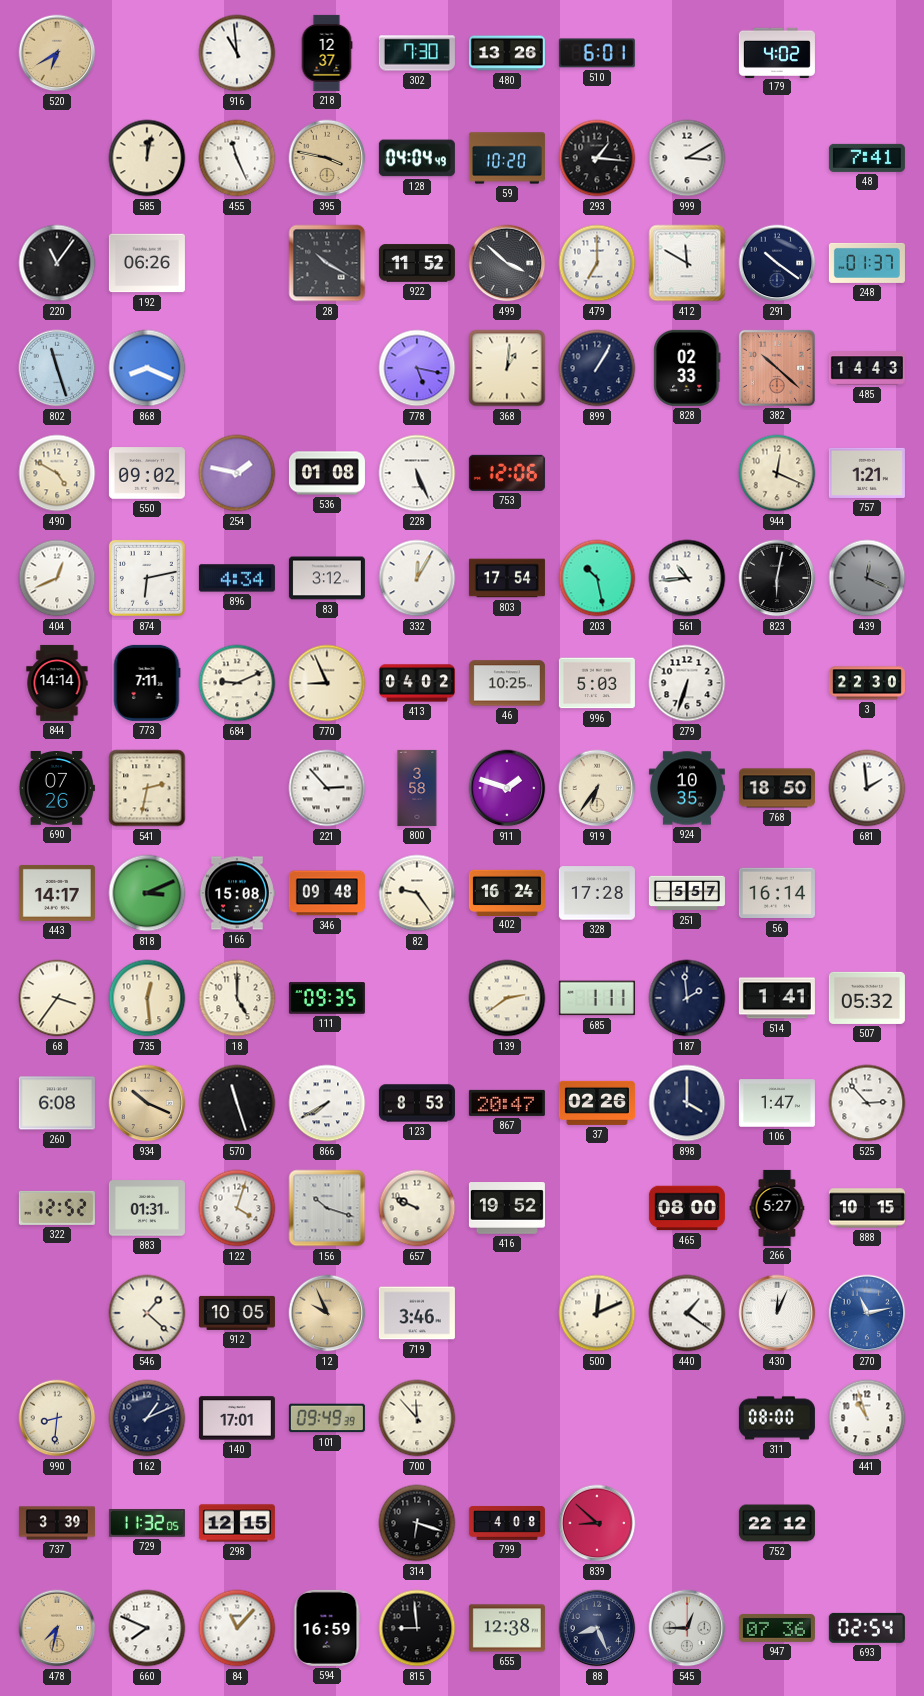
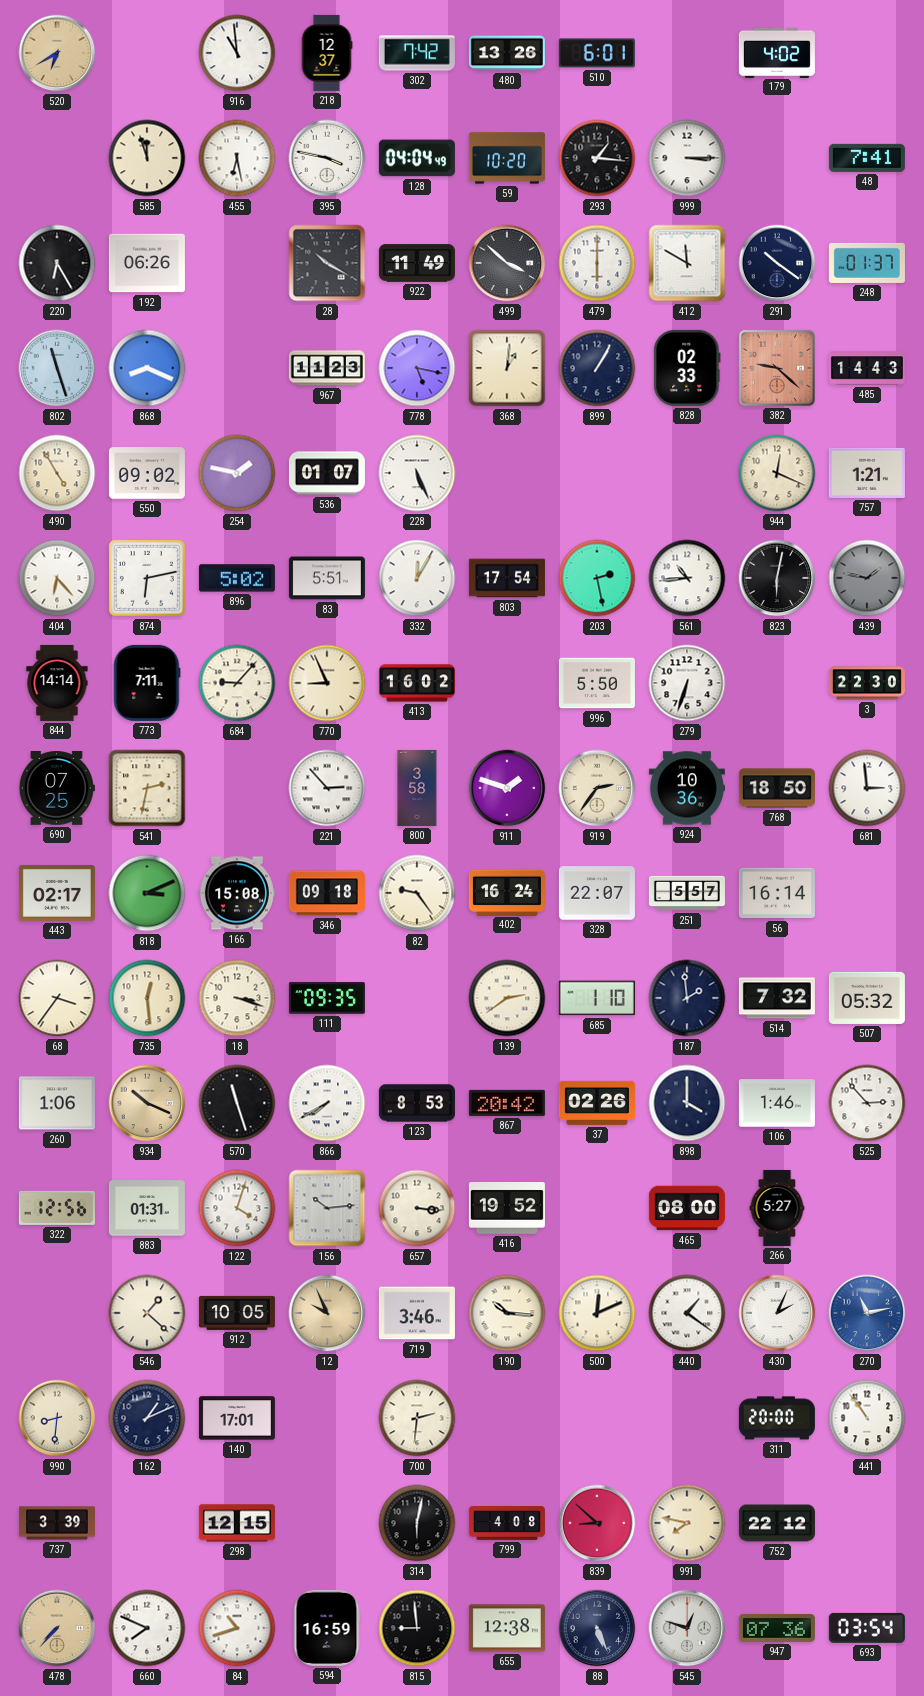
302: 7:30 -> 7:42 (417, 53)
585: 12:02 -> 11:57 (147, 158)
455: 11:26 -> 6:28 (237, 158)
395 dial: champagne -> white (327, 158)
999: 3:10 -> 3:15 (687, 158)
220: 11:06 -> 6:25 (57, 263)
922: 11:52 -> 11:49 (417, 263)
479: 7:00 -> 6:00 (597, 263)
967: none -> 11:23 (327, 368)
382: 10:22 -> 9:22 (777, 368)
490: 4:50 -> 4:55 (57, 473)
536: 01:08 -> 01:07 (327, 473)
753: 12:06 -> none (507, 473)
404: 12:41 -> 6:23 (57, 578)
896: 4:34 -> 5:02 (237, 578)
83: 3:12 -> 5:51 (327, 578)
203: 10:28 -> 2:28 (597, 578)
439: 12:19 -> 1:47 (867, 578)
684: 9:11 -> 9:07 (237, 683)
413: 04:02 -> 16:02 (417, 683)
46: 10:25 -> none (507, 683)
996: 5:03 -> 5:50 (597, 683)
690: 07:26 -> 07:25 (57, 788)
919: 6:36 -> 2:36 (597, 788)
924: 10:35 -> 10:36 (687, 788)
681: 1:59 -> 2:59 (867, 788)
443: 14:17 -> 02:17 (57, 893)
346: 09:48 -> 09:18 (327, 893)
328: 17:28 -> 22:07 (597, 893)
18: 5:00 -> 3:18 (237, 998)
685: 1:11 -> 1:10 (597, 998)
514: 1:41 -> 7:32 (777, 998)
260: 6:08 -> 1:06 (57, 1103)
867: 20:47 -> 20:42 (507, 1103)
106: 1:47 -> 1:46 (777, 1103)
322: 12:52 -> 12:56 (57, 1208)
156: 10:18 -> 10:14 (327, 1208)
657: 9:49 -> 3:16 (417, 1208)
888: 10:15 -> none (867, 1208)
190: none -> 10:16 (507, 1313)
430: 12:04 -> 2:04 (777, 1313)
101: 09:49 -> none (327, 1418)
700: 11:53 -> 2:31 (417, 1418)
311: 08:00 -> 20:00 (777, 1418)
441: 10:57 -> 10:54 (867, 1418)
729: 11:32 -> none (147, 1524)
314: 6:18 -> 6:02 (417, 1523)
991: none -> 7:47 (687, 1523)
478: 7:32 -> 7:37 (57, 1628)
84: 11:07 -> 10:42 (237, 1628)
88: 8:26 -> 5:26 (597, 1628)
545: 12:45 -> 12:48 (687, 1628)
693: 02:54 -> 03:54 (867, 1628)
